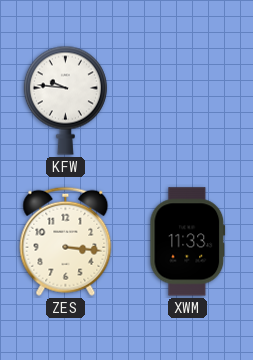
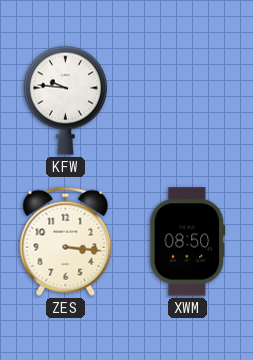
XWM: 11:33 -> 08:50 (188, 242)
